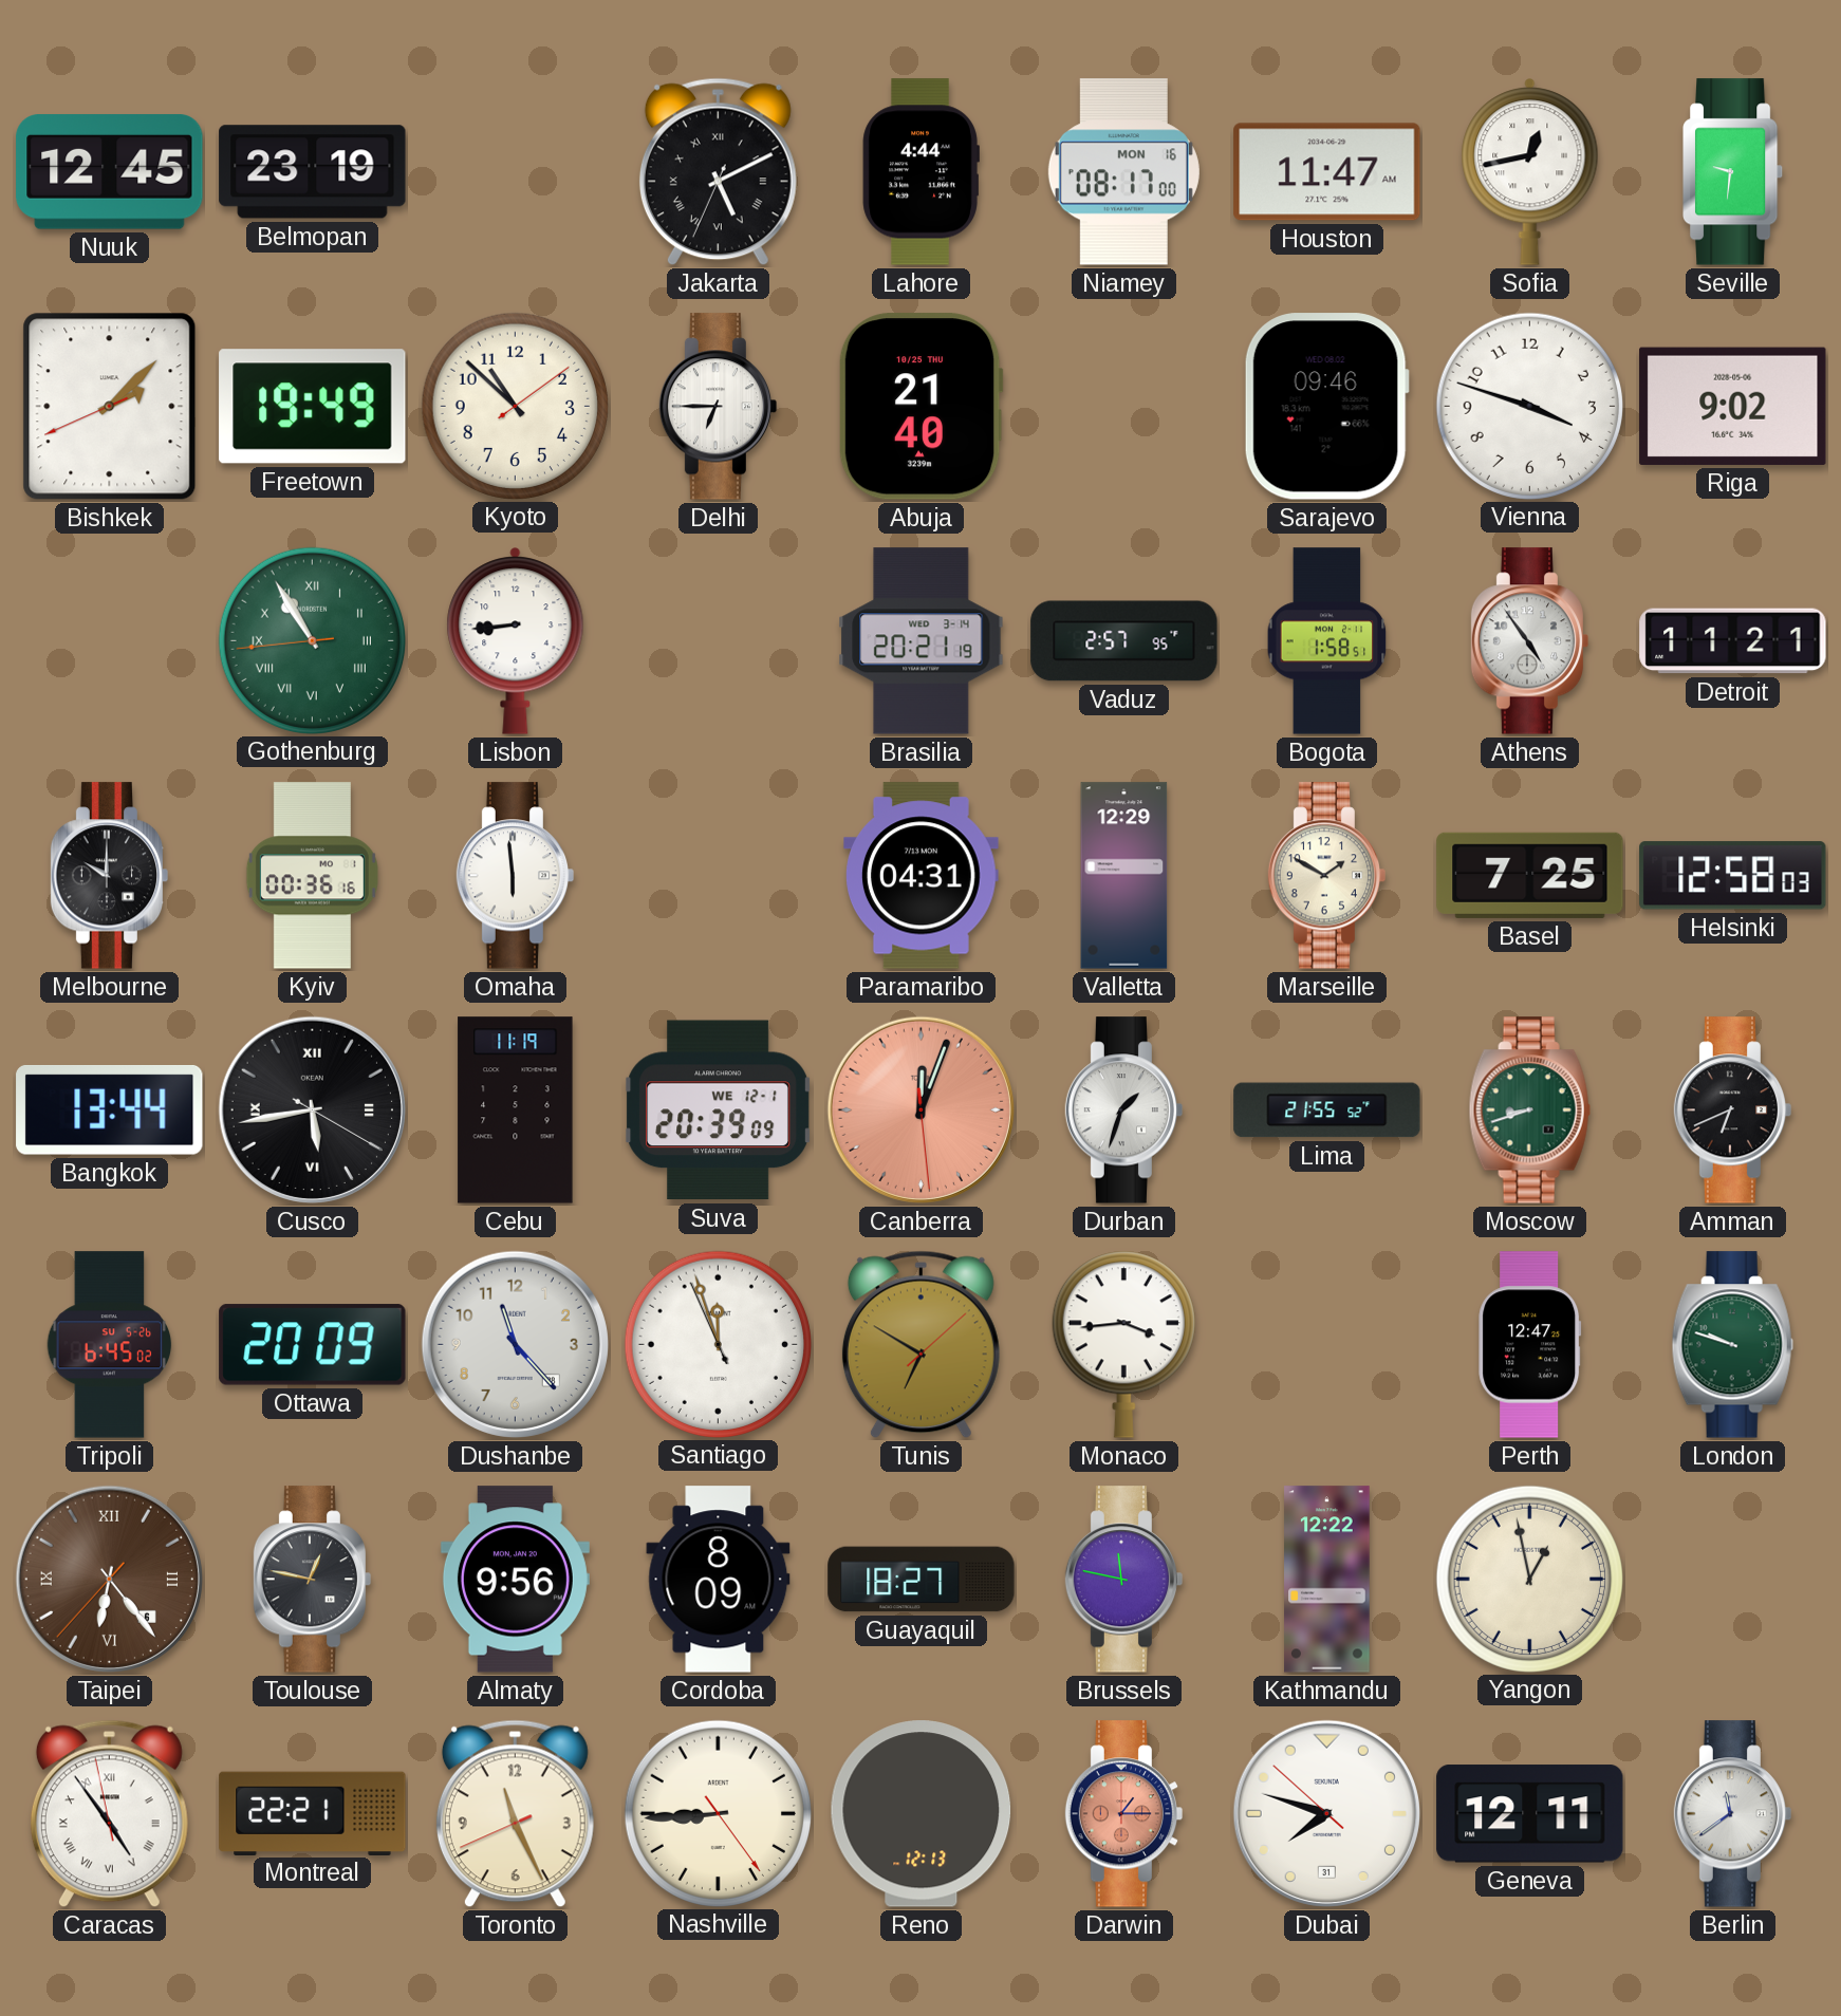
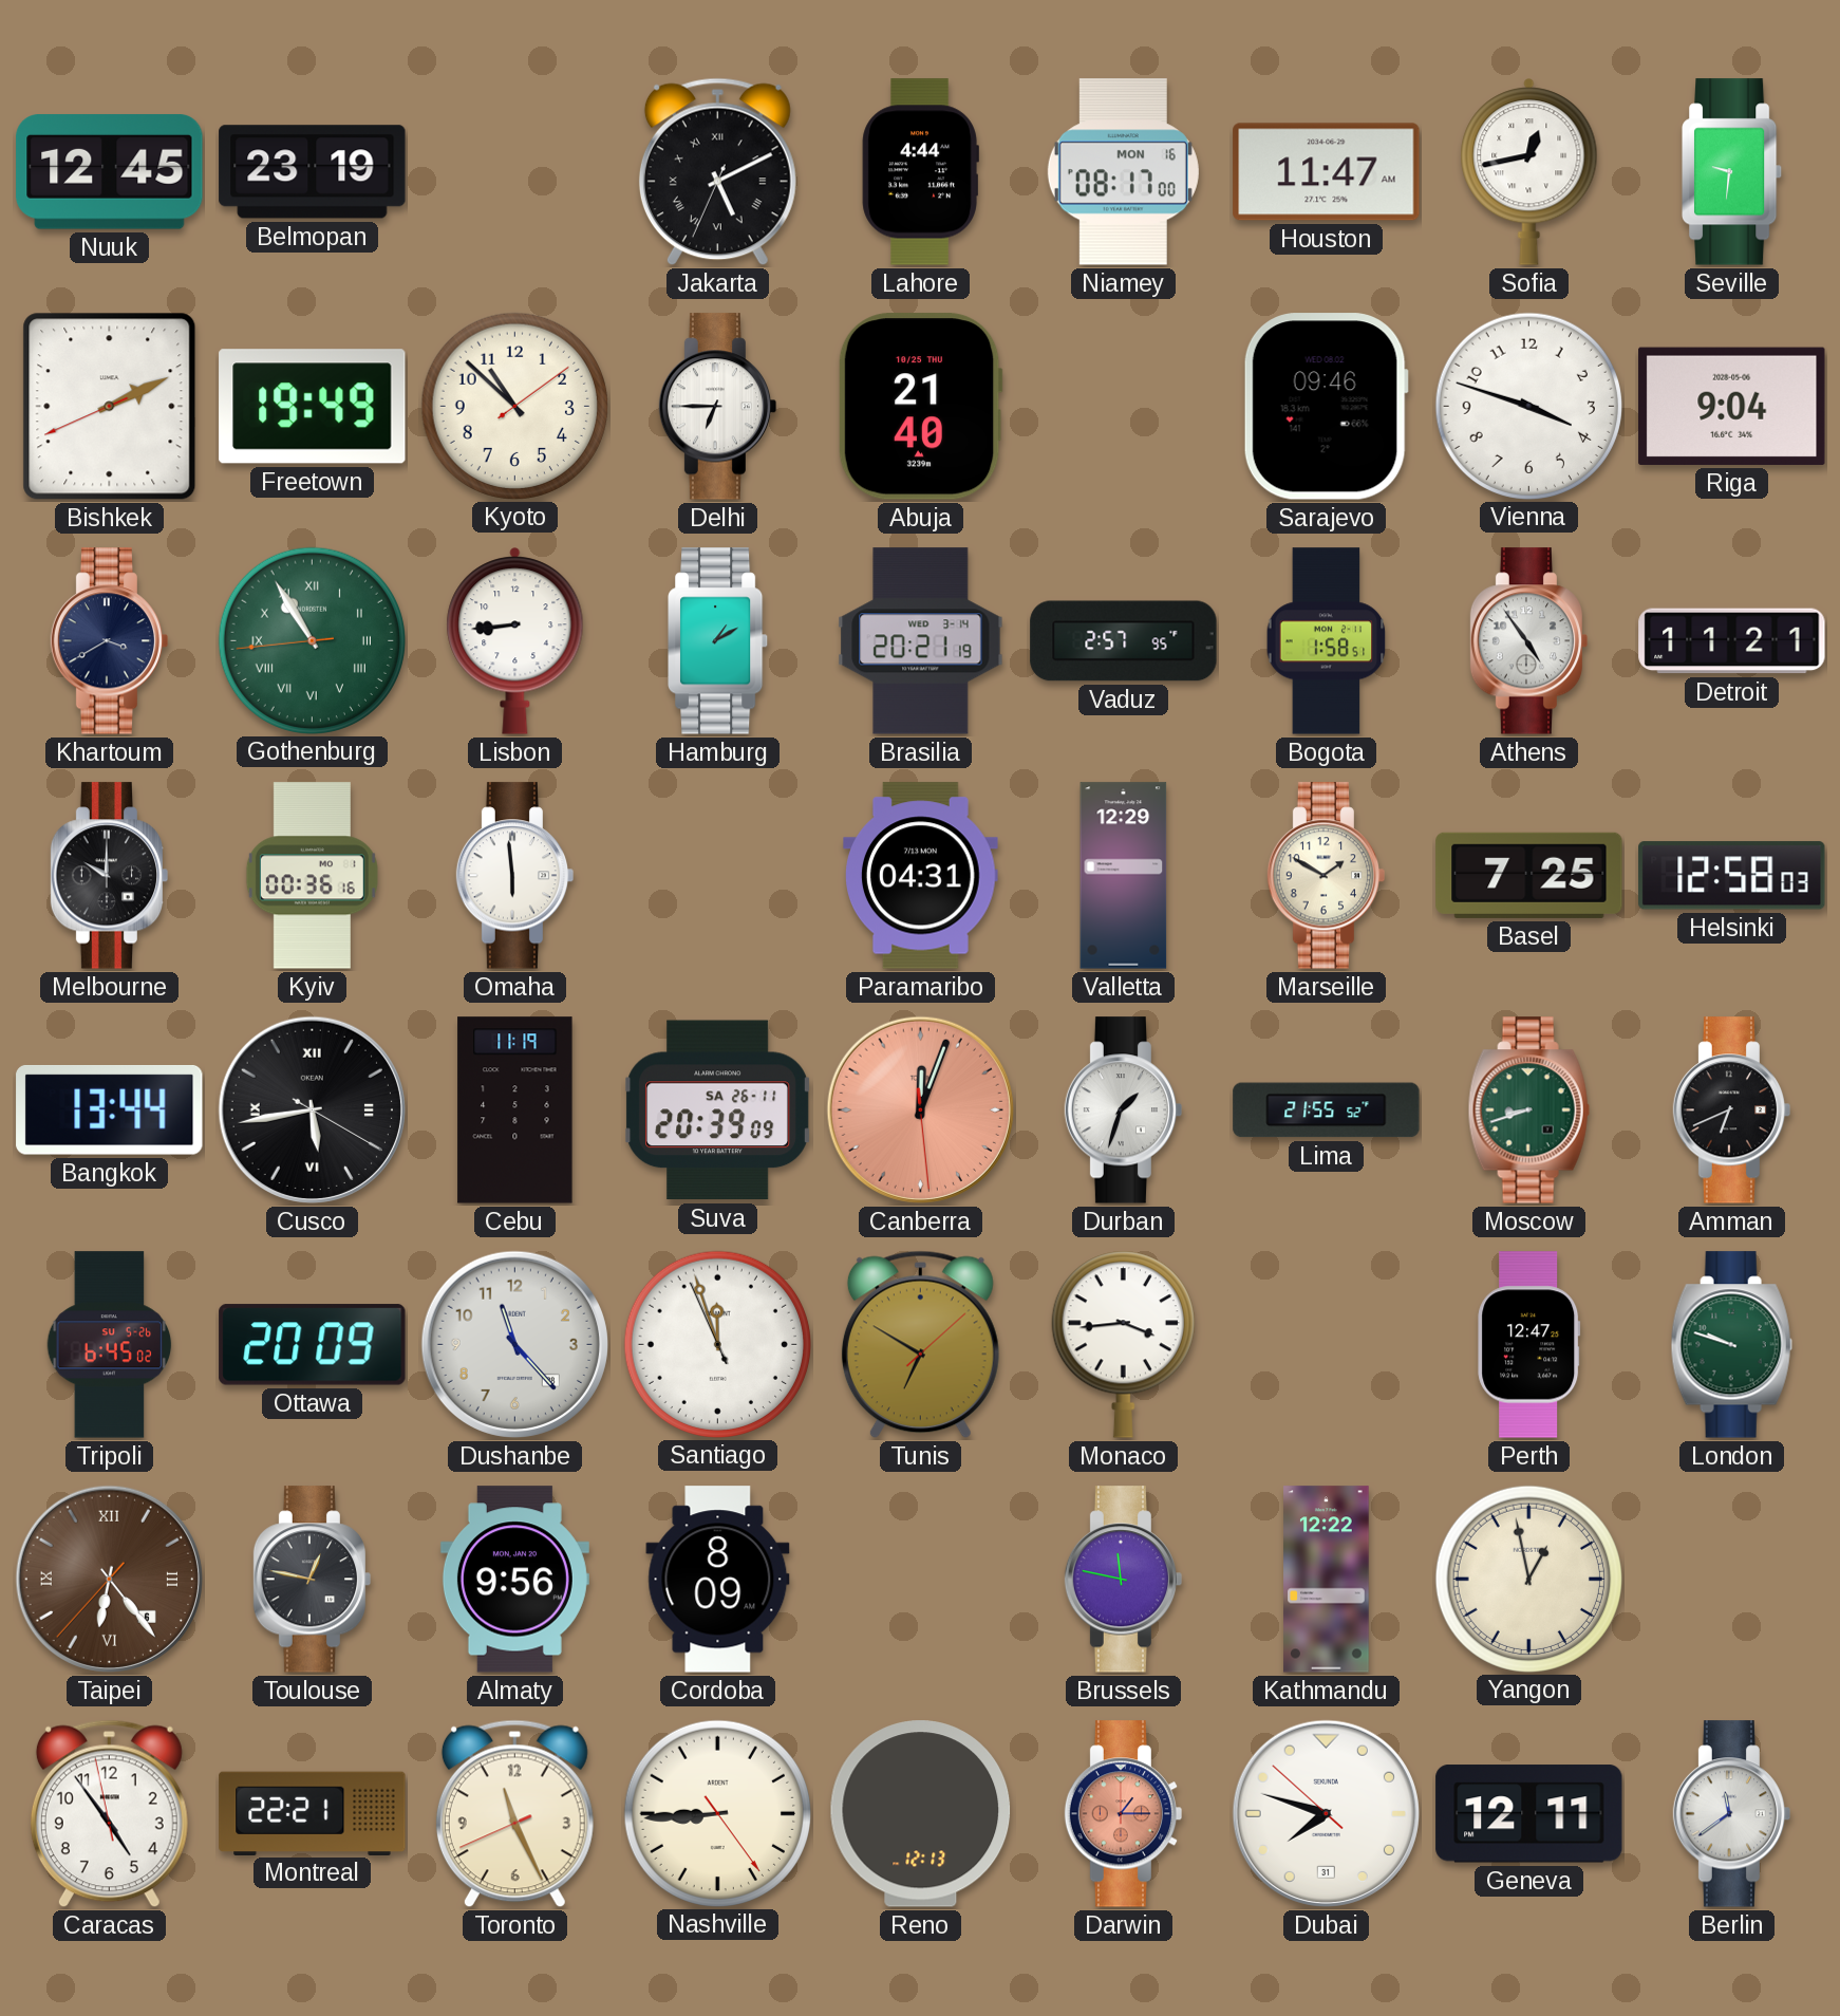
Bishkek: 2:07 -> 2:10 (110, 407)
Riga: 9:02 -> 9:04 (1732, 406)
Khartoum: none -> 3:40 (110, 641)
Hamburg: none -> 1:10 (718, 641)
Suva date: WE 12-1 -> SA 26-11 (717, 1110)
Guayaquil: 18:27 -> none (922, 1580)
Caracas numerals: Roman -> Arabic (109, 1814)
